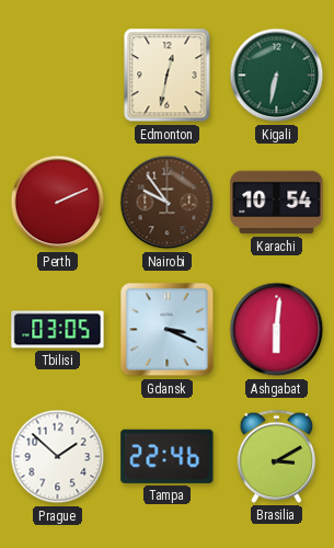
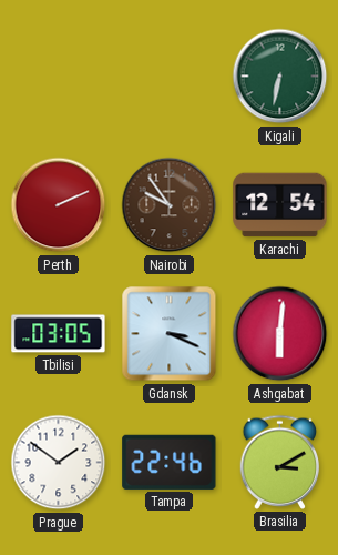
Edmonton: 12:32 -> none (168, 76)
Karachi: 10:54 -> 12:54 (280, 205)
Prague: 1:52 -> 1:51 (59, 463)
